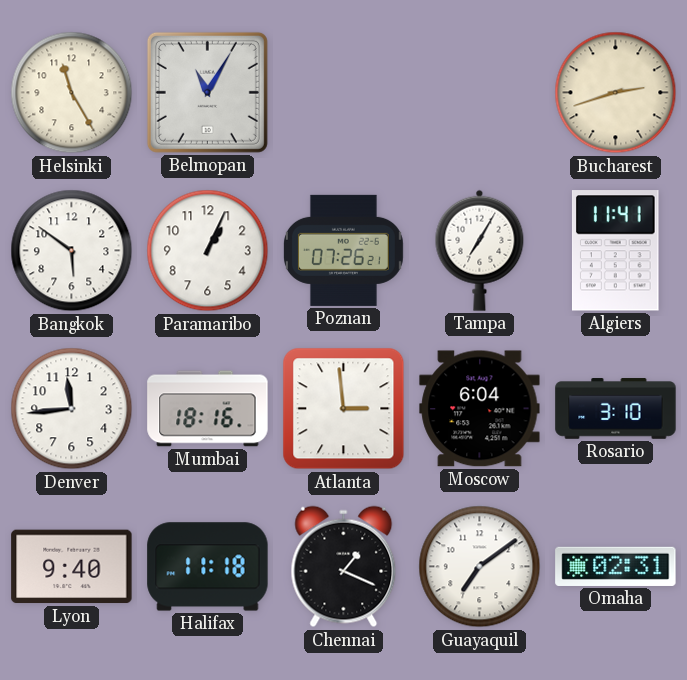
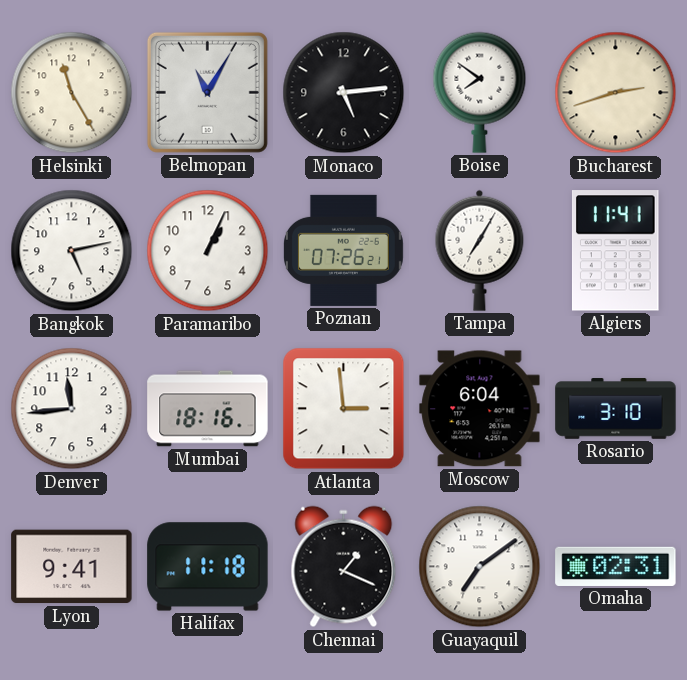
Monaco: none -> 5:14 (344, 93)
Boise: none -> 7:51 (480, 92)
Bangkok: 5:51 -> 5:13 (72, 251)
Lyon: 9:40 -> 9:41 (72, 567)
